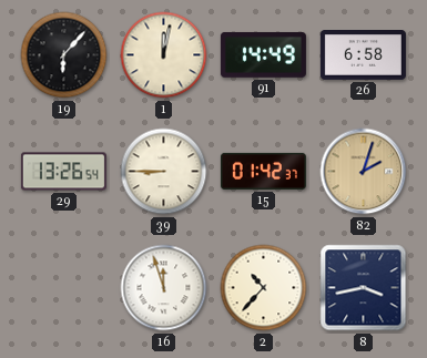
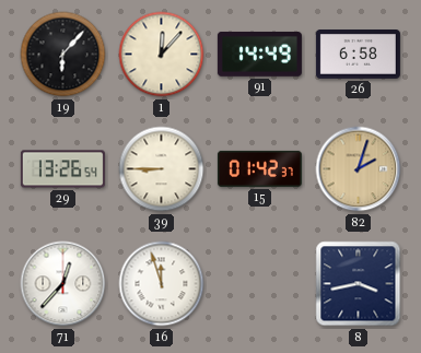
1: 12:02 -> 12:07 (162, 55)
71: none -> 12:37 (63, 284)
2: 10:37 -> none (264, 288)
